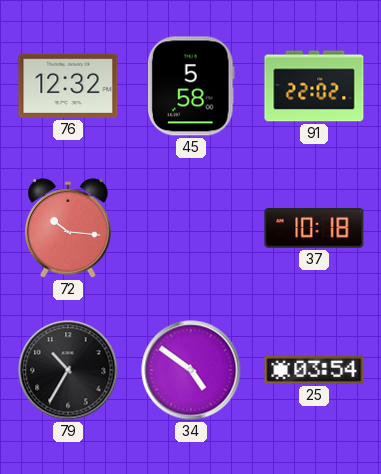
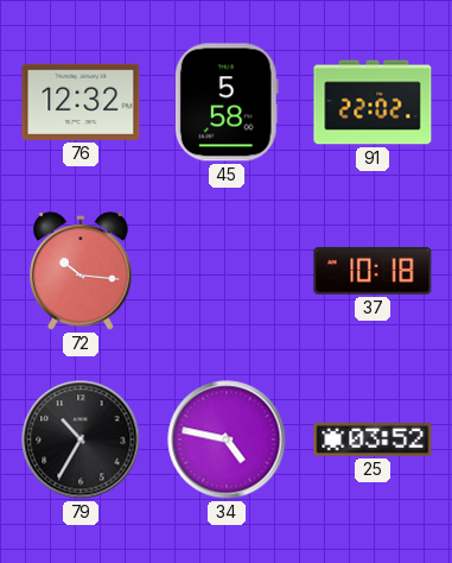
34: 4:51 -> 4:47 (227, 439)
25: 03:54 -> 03:52 (373, 439)
